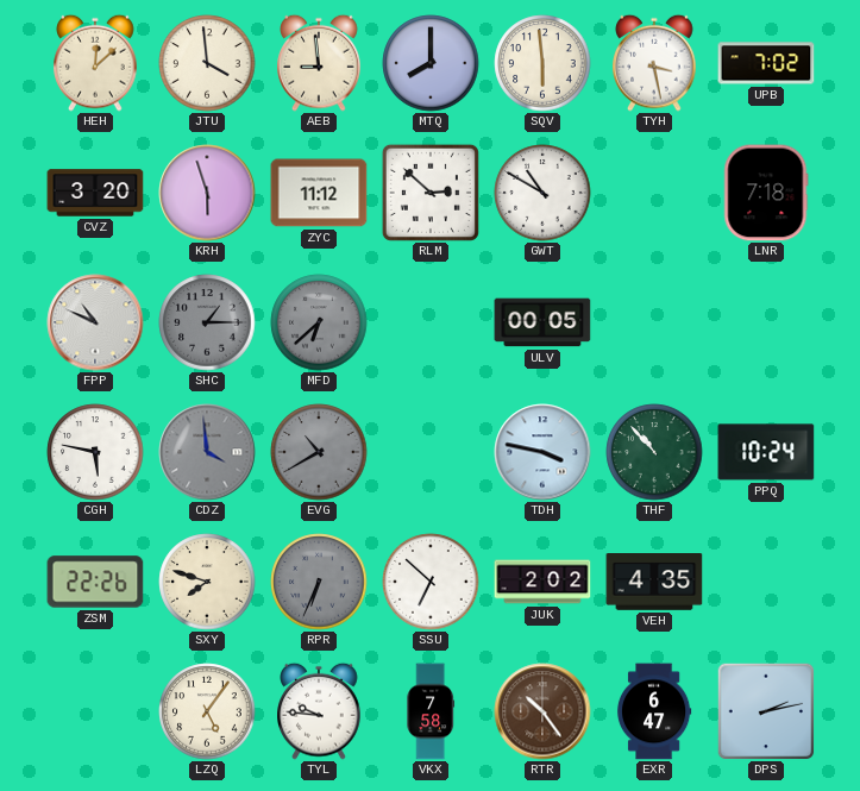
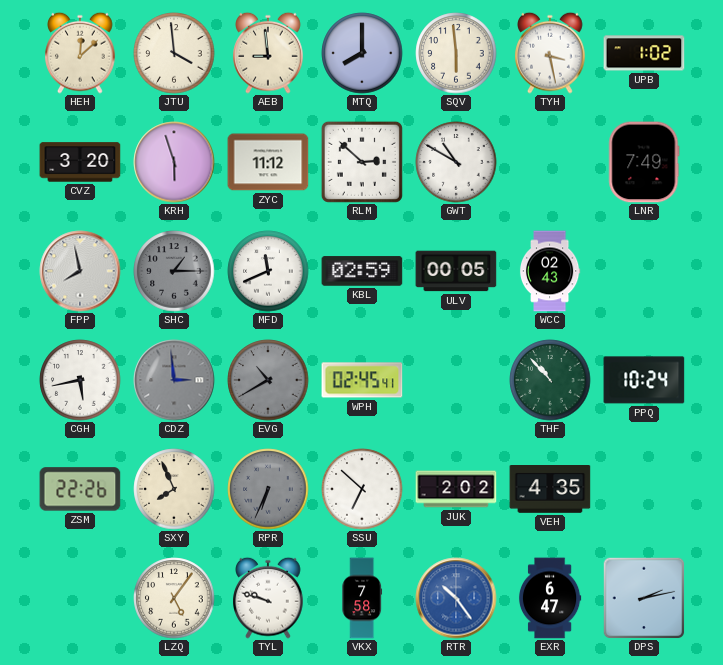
UPB: 7:02 -> 1:02 (644, 53)
LNR: 7:18 -> 7:49 (644, 162)
FPP: 10:49 -> 7:58 (80, 271)
MFD: 6:38 -> 11:41 (268, 271)
MFD dial: grey -> white (268, 271)
KBL: none -> 02:59 (362, 271)
WCC: none -> 02:43 (550, 271)
CGH: 5:47 -> 5:43 (80, 380)
CDZ: 3:59 -> 2:59 (174, 380)
WPH: none -> 02:45 (362, 380)
TDH: 3:47 -> none (542, 452)
SXY: 7:48 -> 7:56 (174, 489)
TYL: 9:46 -> 9:48 (268, 598)
RTR dial: brown -> blue (456, 598)
